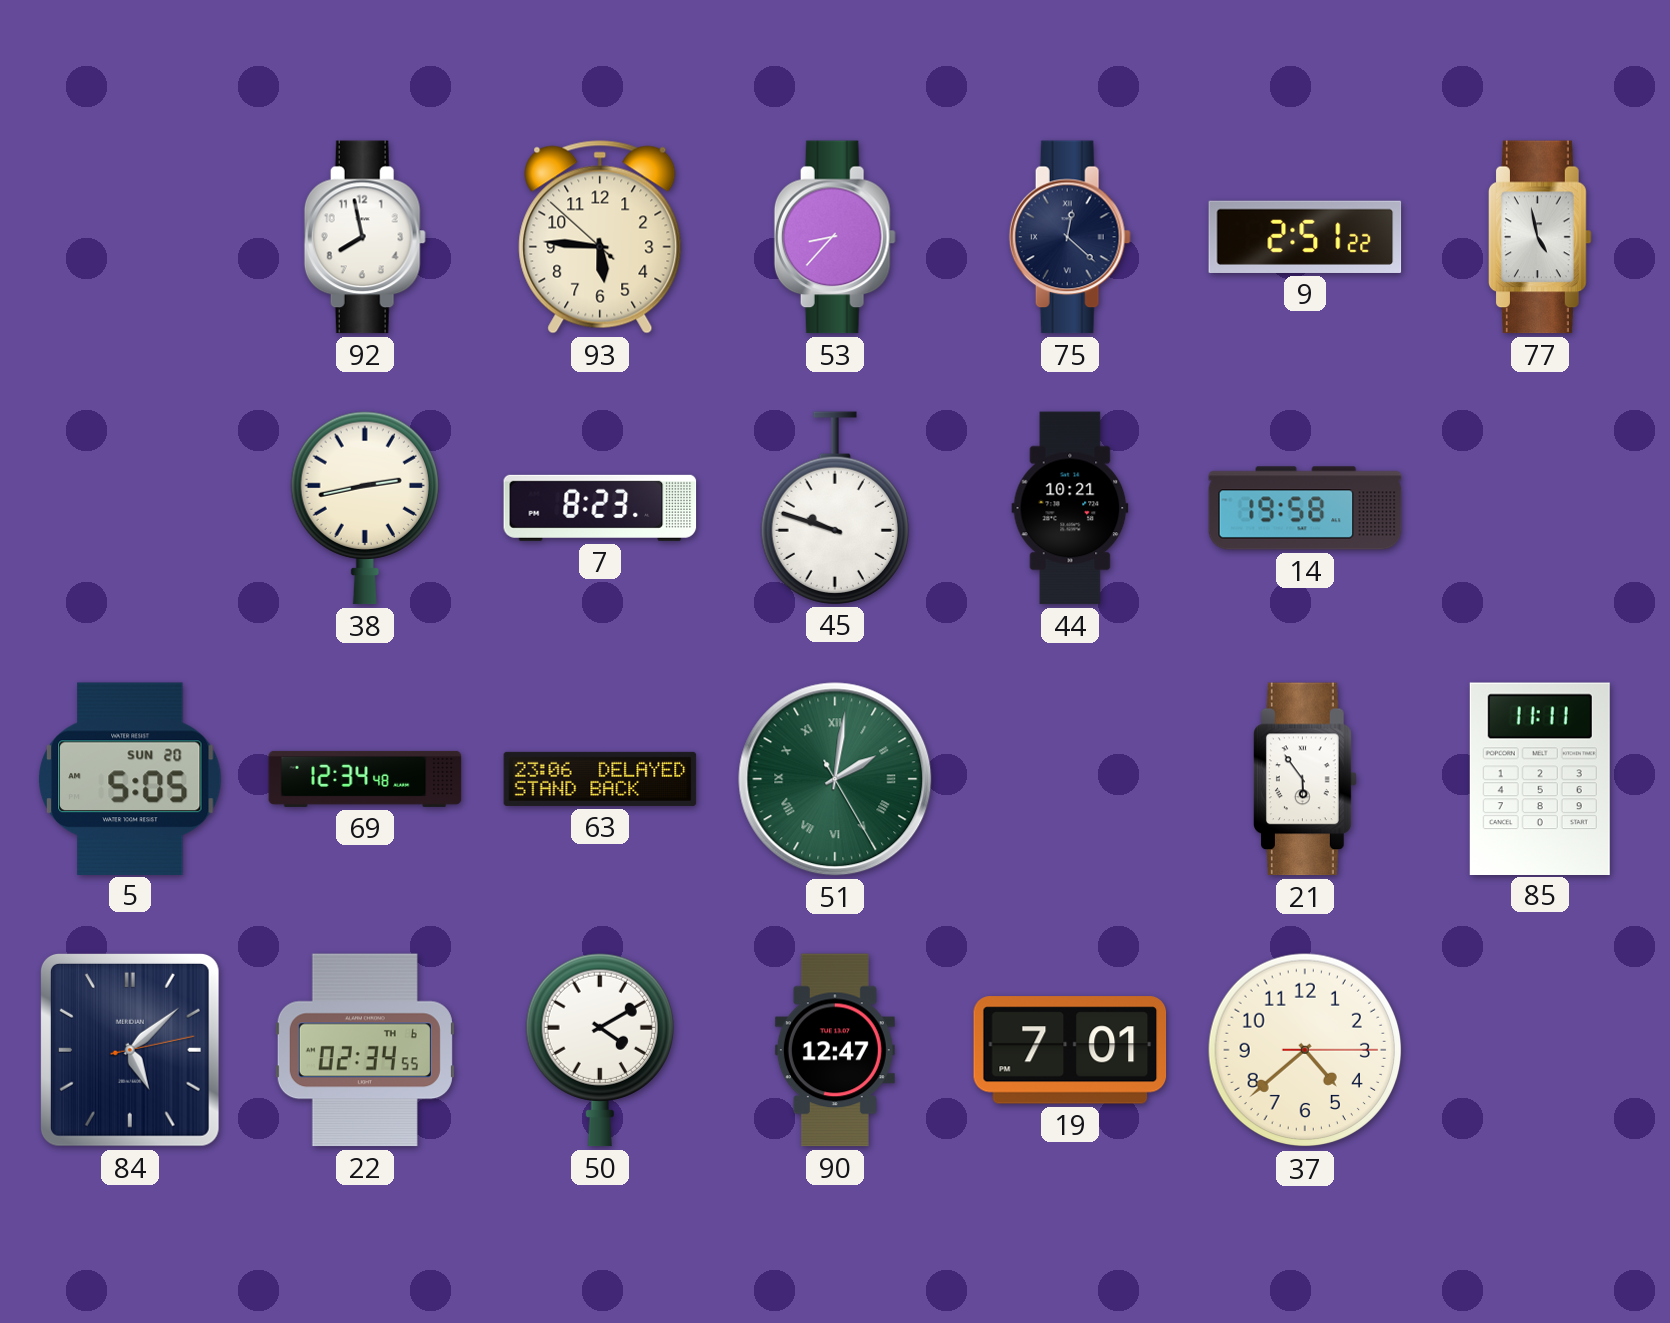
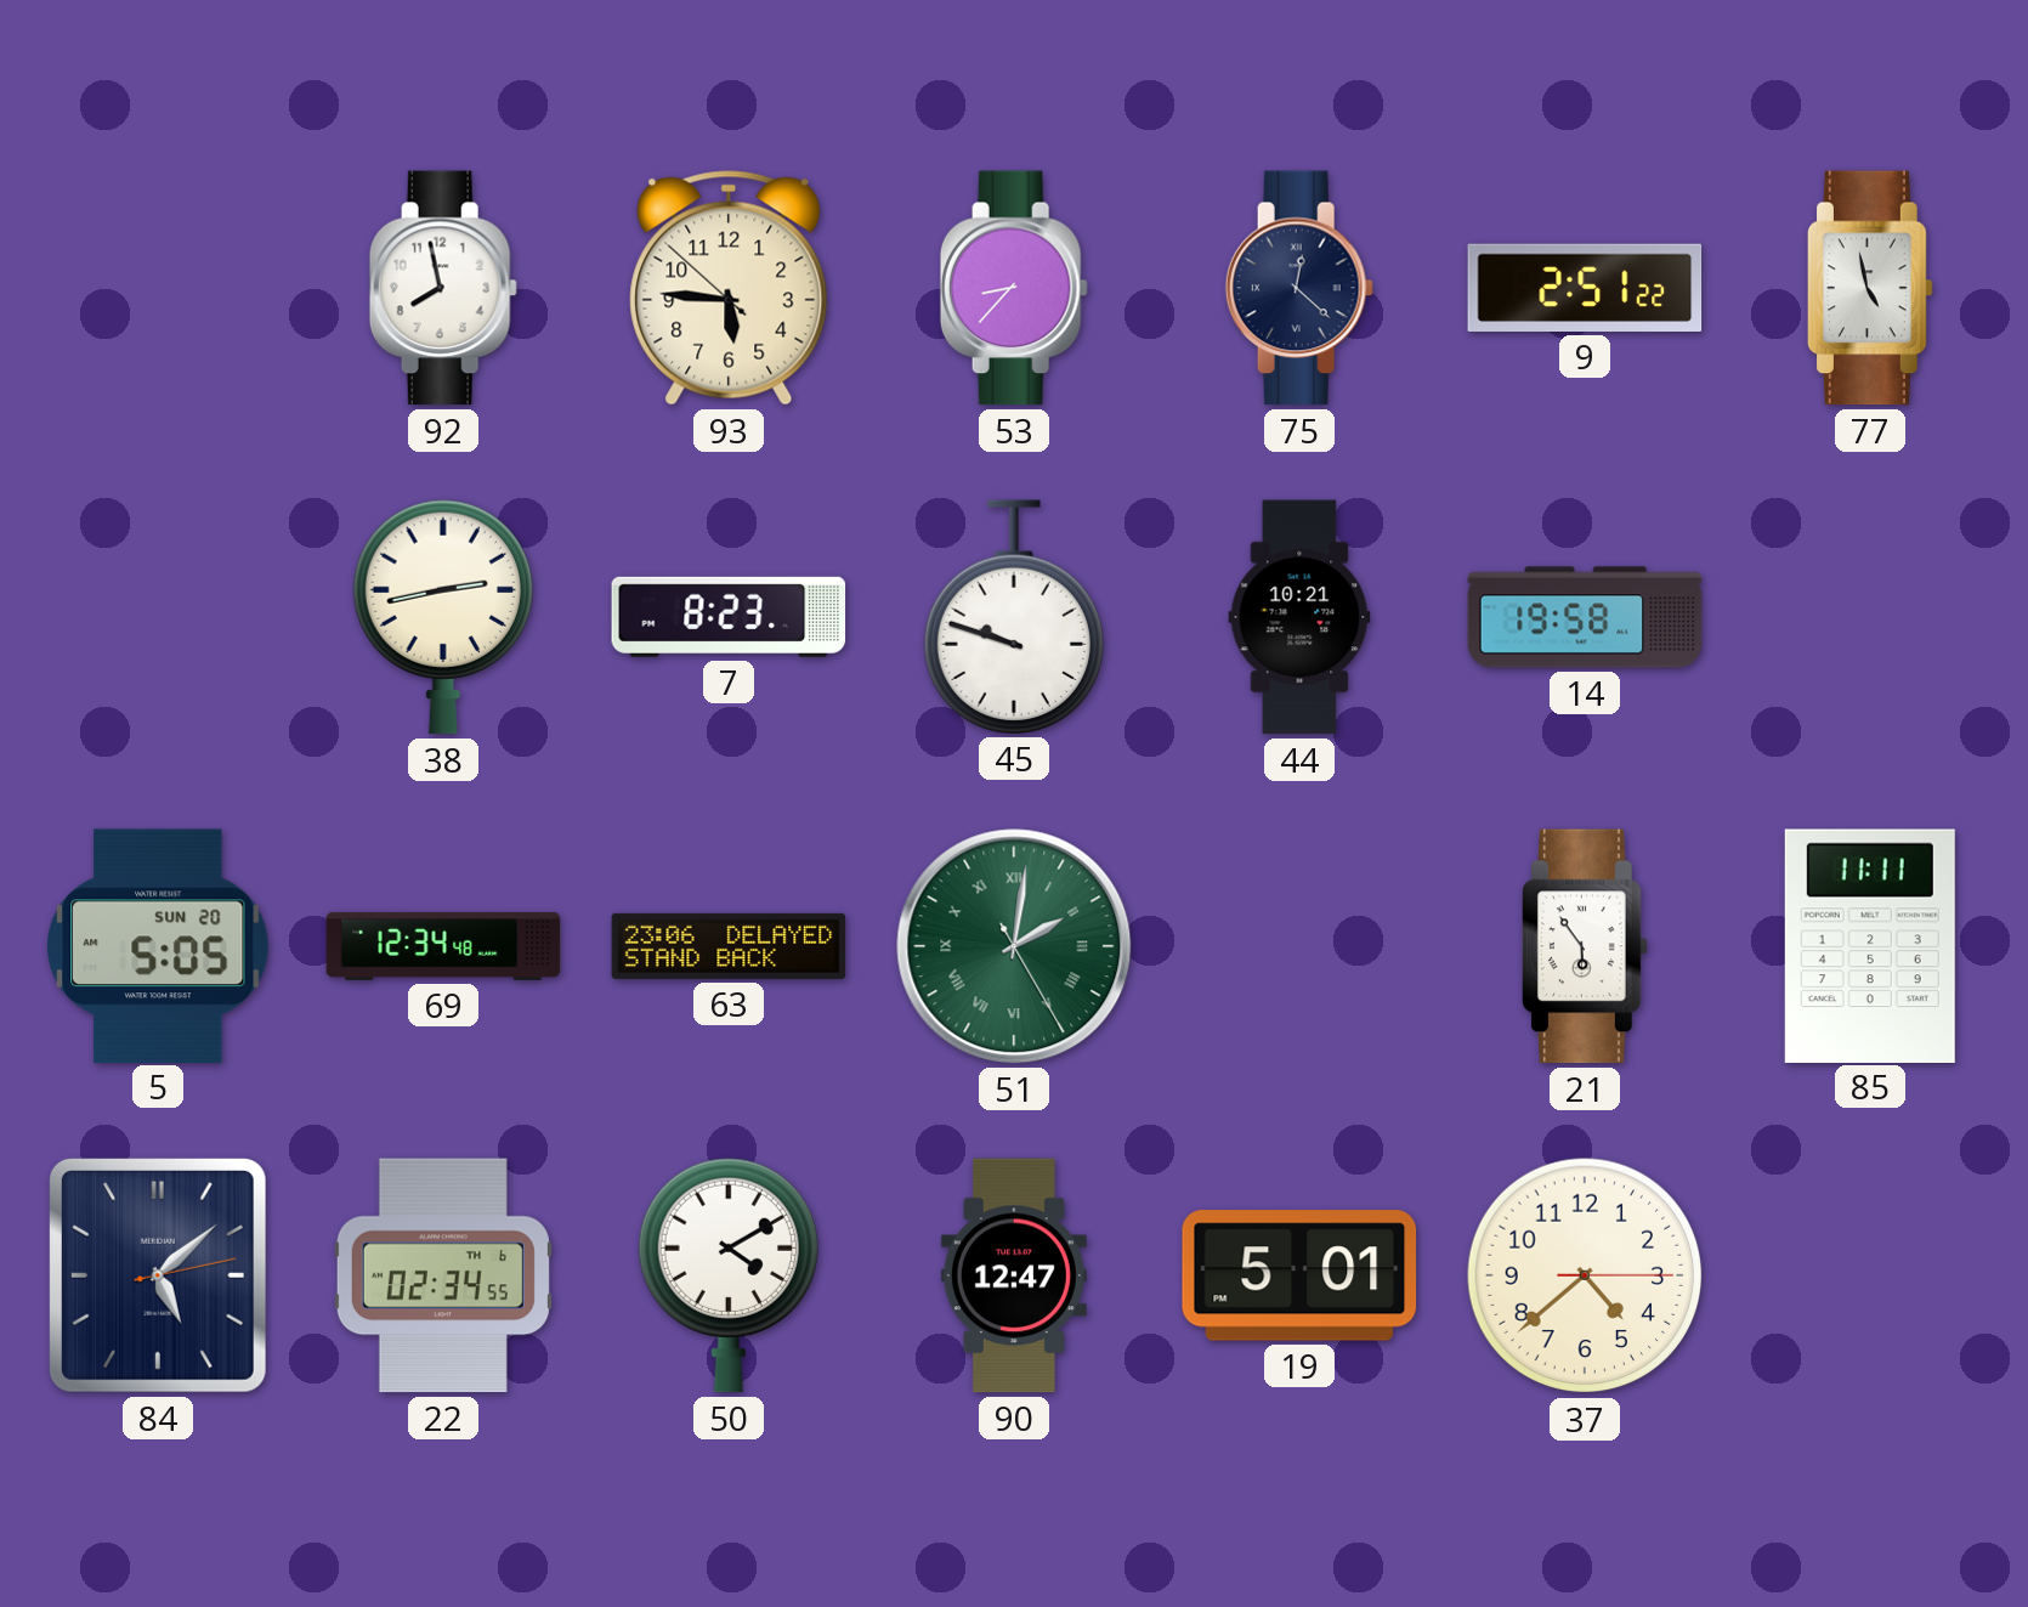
19: 7:01 -> 5:01 (1299, 1275)
